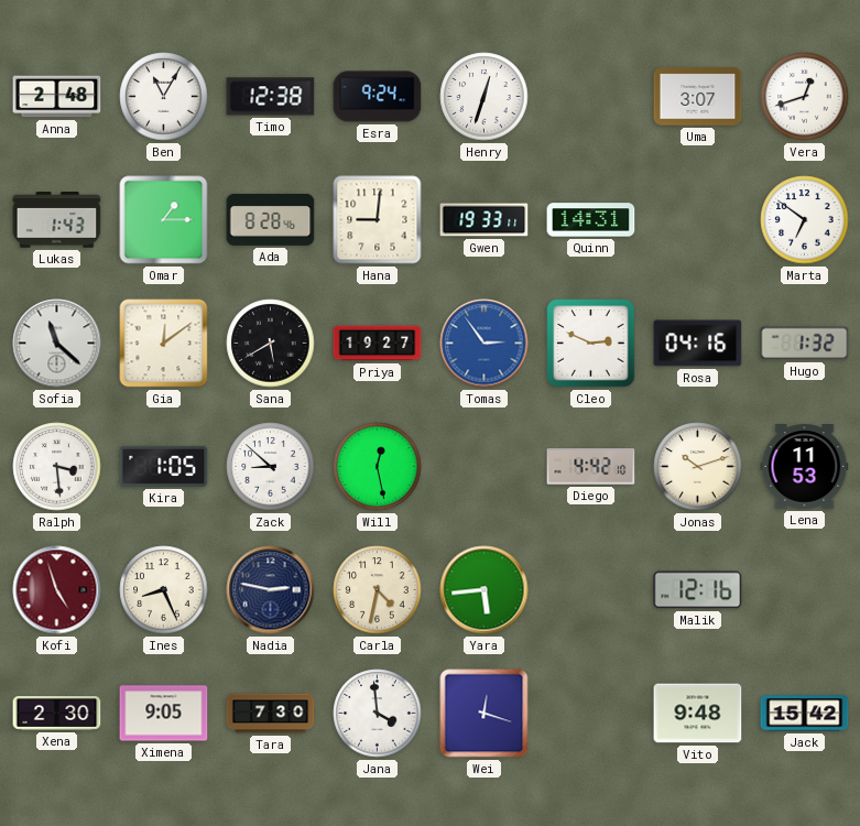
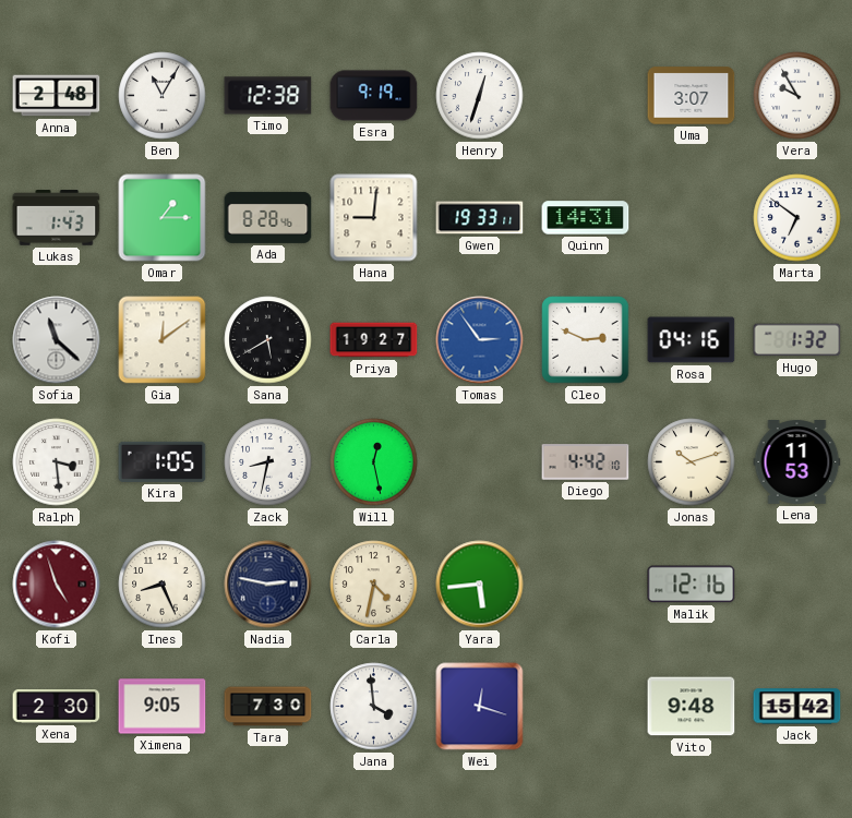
Esra: 9:24 -> 9:19 (374, 96)
Vera: 12:42 -> 9:55 (797, 96)
Zack: 8:52 -> 8:32 (268, 462)
